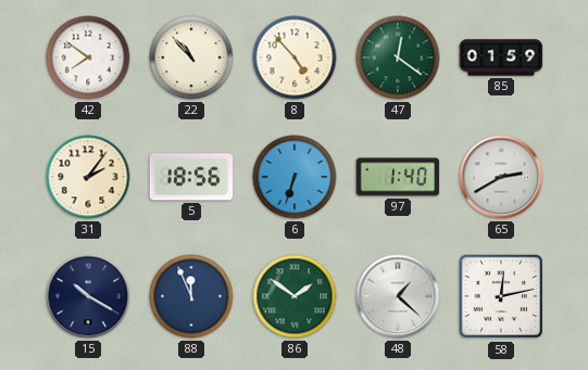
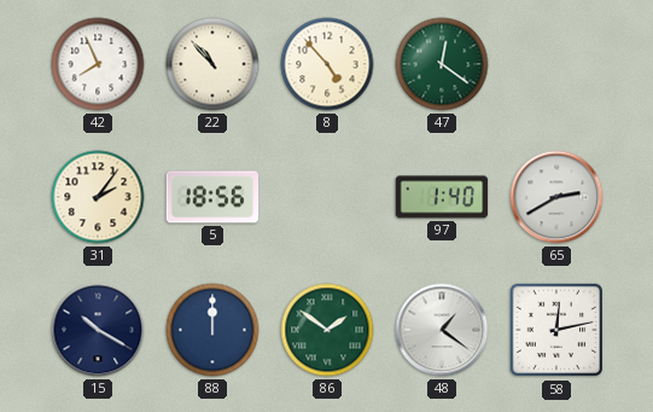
42: 7:51 -> 7:56 (98, 64)
85: 01:59 -> none (501, 58)
6: 6:33 -> none (295, 177)
88: 11:56 -> 12:00 (212, 330)
48: 1:22 -> 1:21 (442, 330)
